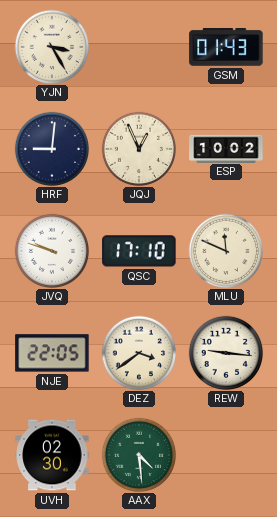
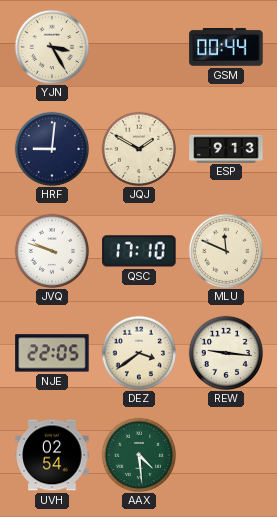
GSM: 01:43 -> 00:44 (226, 48)
JQJ: 12:56 -> 1:50 (138, 148)
ESP: 10:02 -> 9:13 (226, 148)
UVH: 02:30 -> 02:54 (52, 455)
